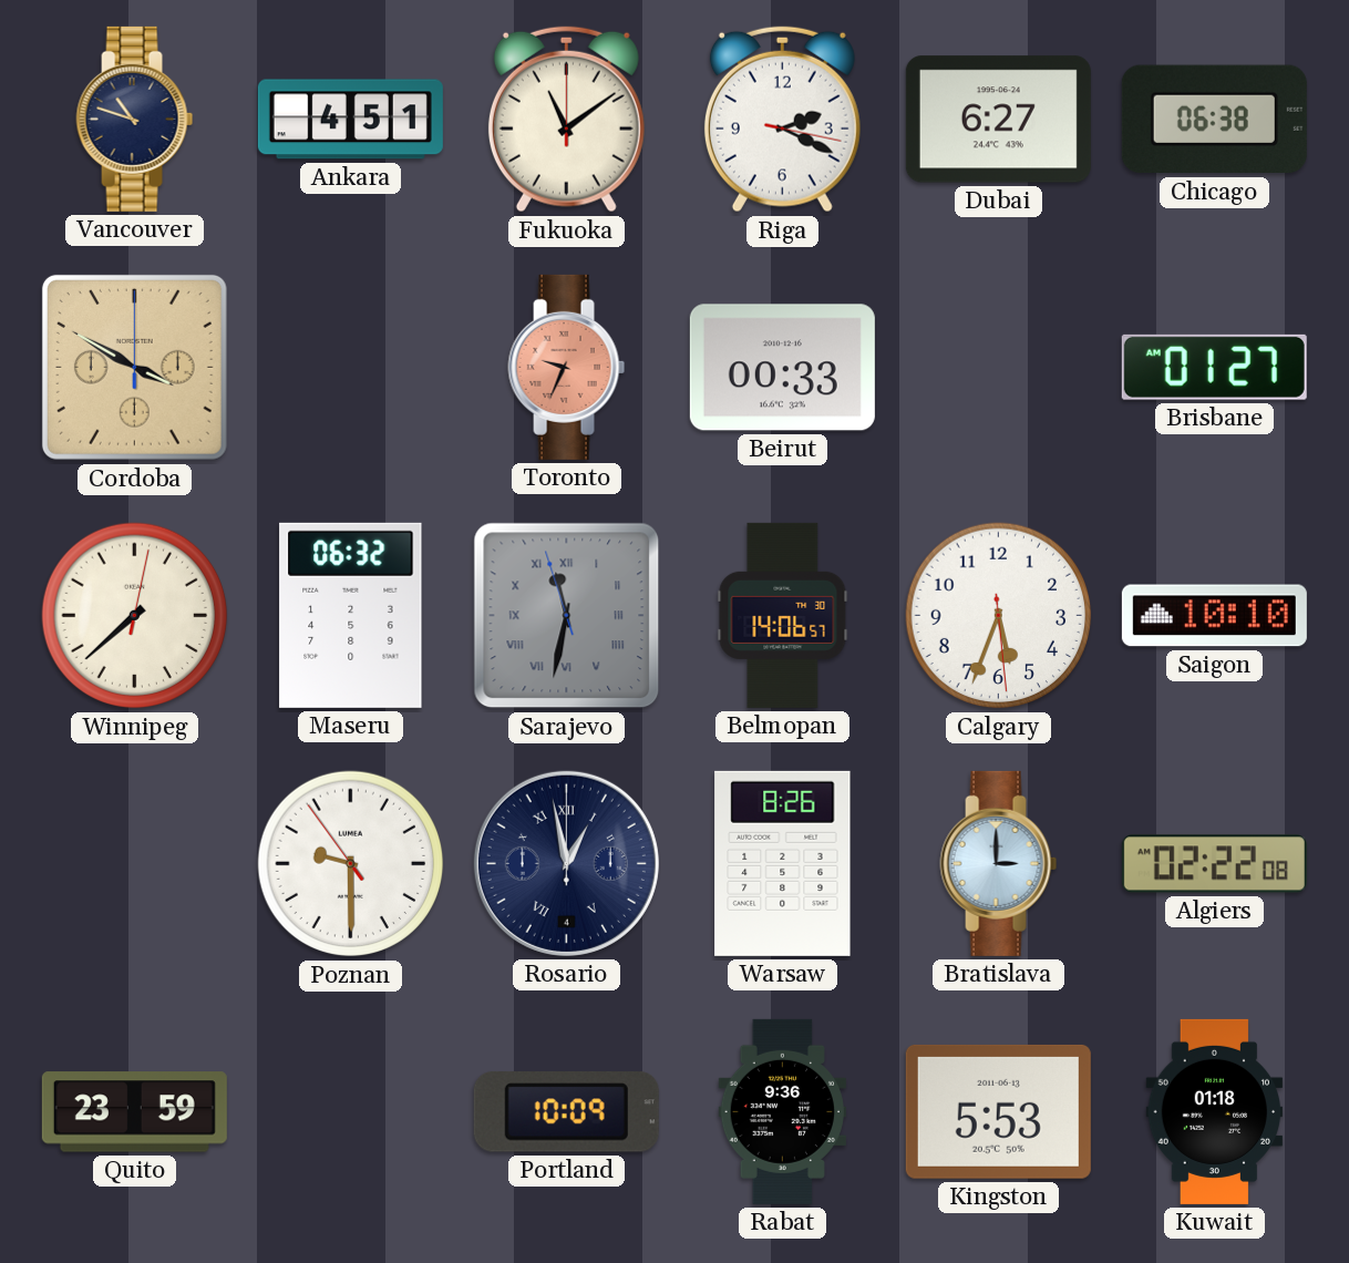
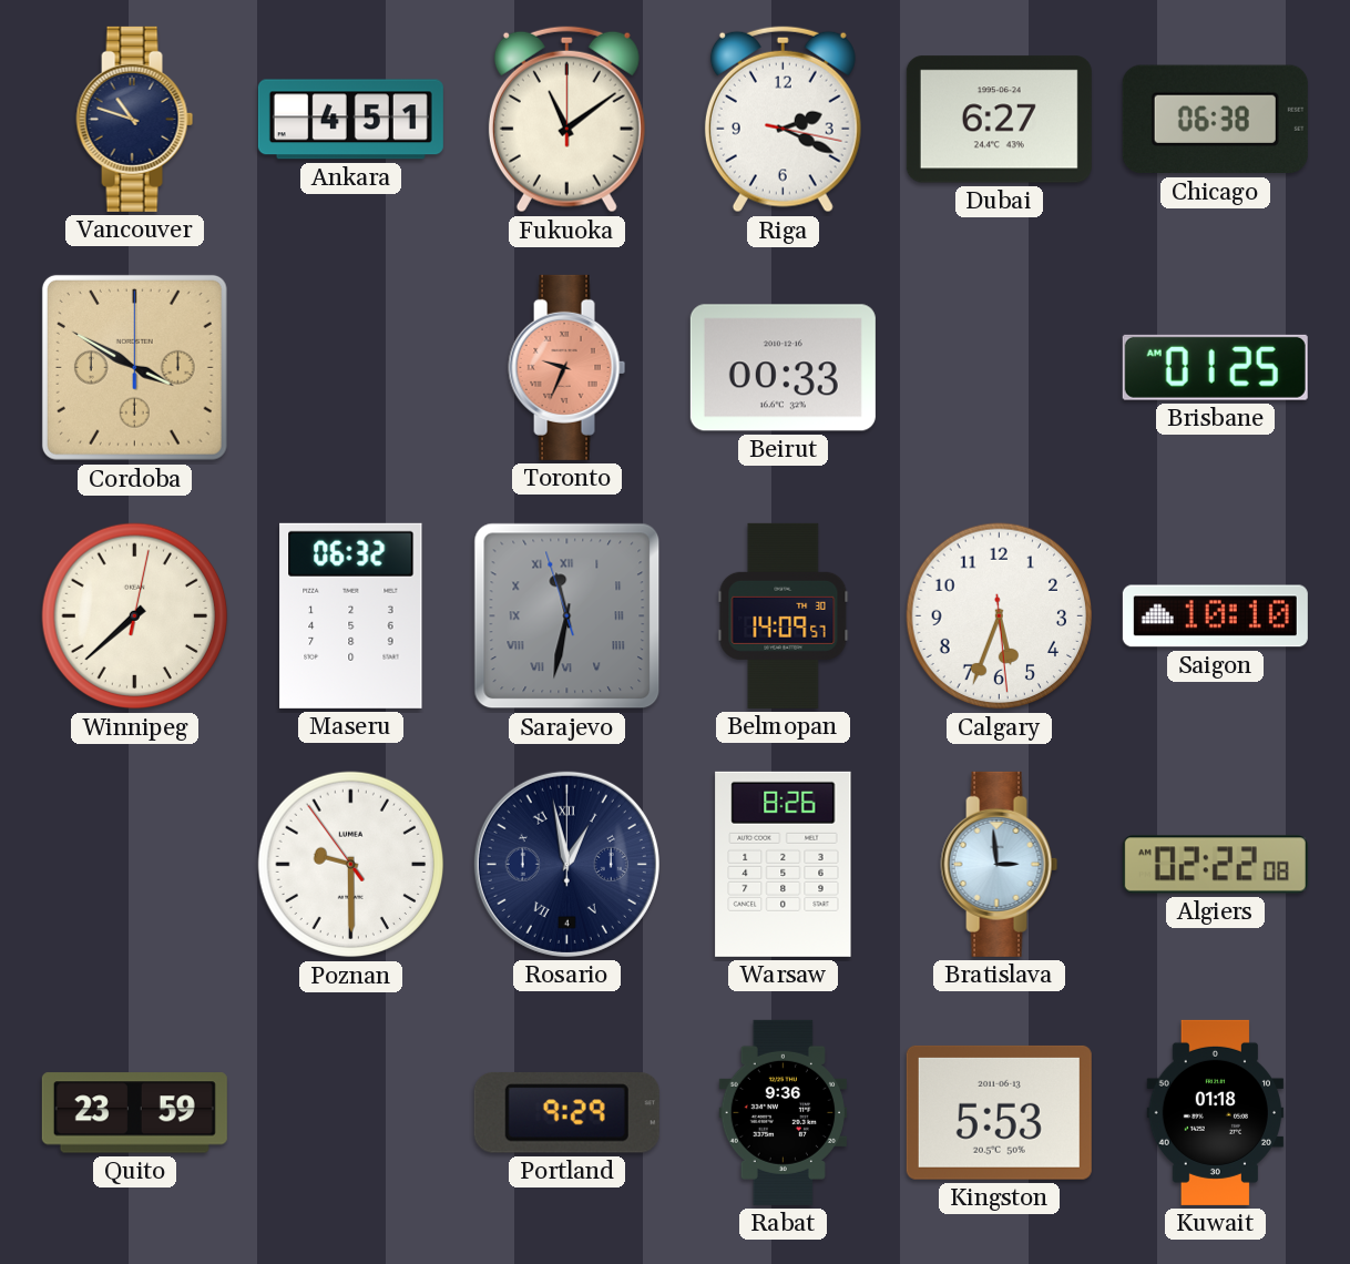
Brisbane: 01:27 -> 01:25 (1215, 367)
Belmopan: 14:06 -> 14:09 (784, 615)
Bratislava: 3:00 -> 2:59 (1000, 864)
Portland: 10:09 -> 9:29 (566, 1112)
